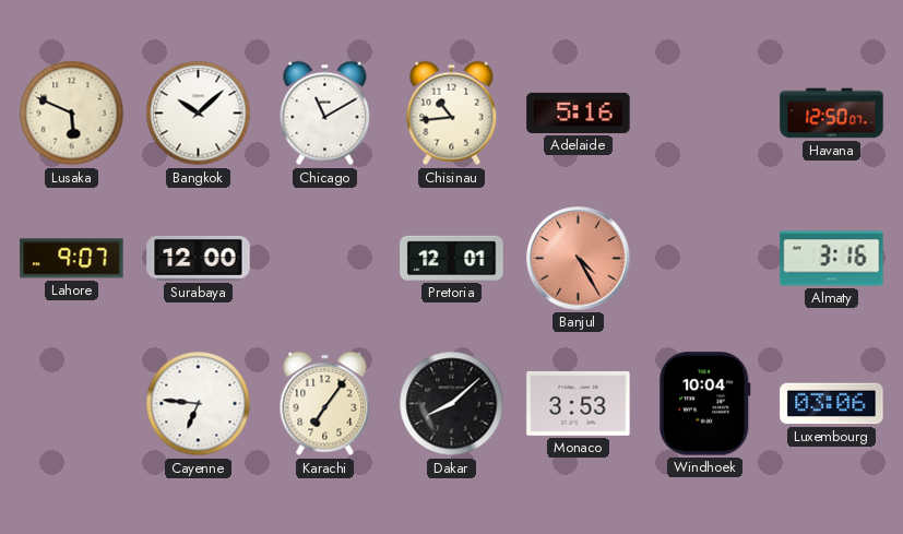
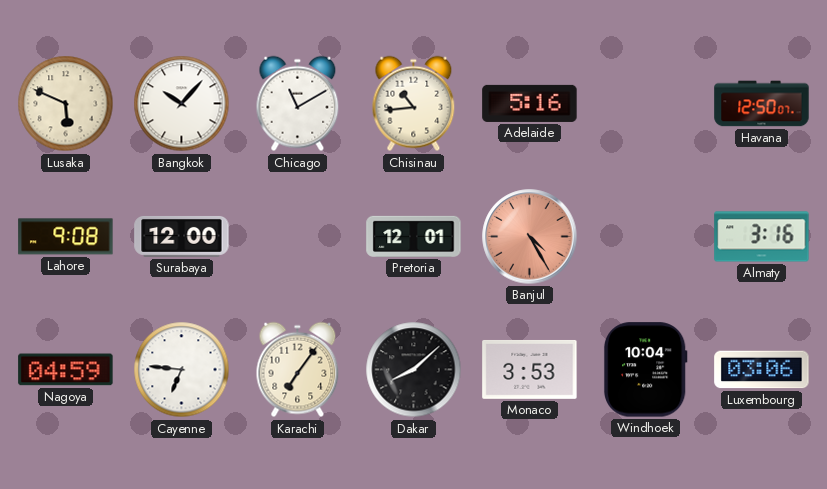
Bangkok: 10:08 -> 10:07 (182, 104)
Lahore: 9:07 -> 9:08 (66, 237)
Nagoya: none -> 04:59 (66, 370)
